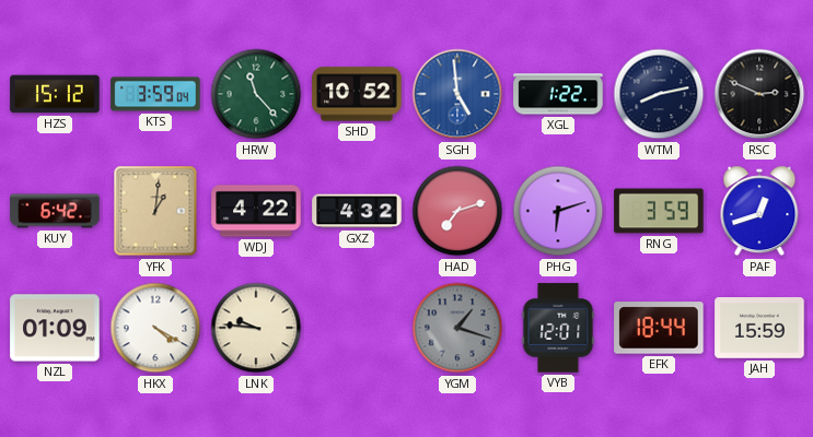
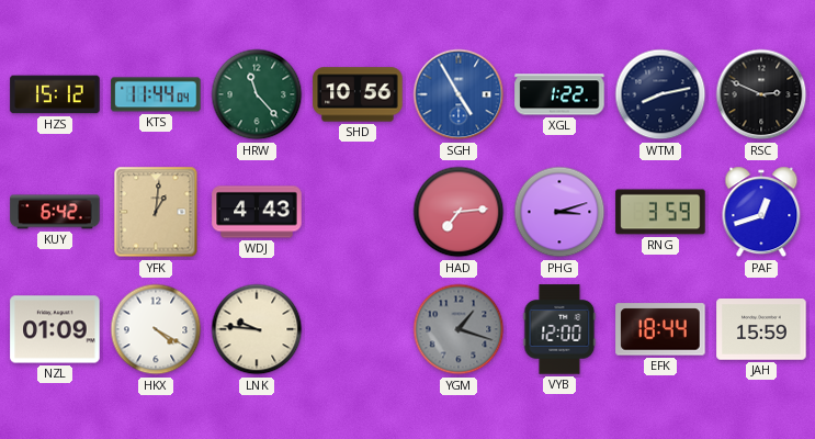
KTS: 3:59 -> 11:44 (156, 94)
SHD: 10:52 -> 10:56 (358, 94)
SGH: 4:59 -> 4:55 (459, 94)
WDJ: 4:22 -> 4:43 (257, 212)
GXZ: 4:32 -> none (357, 211)
HAD: 7:12 -> 7:14 (459, 212)
PHG: 6:12 -> 3:12 (559, 212)
VYB: 12:01 -> 12:00 (559, 329)
